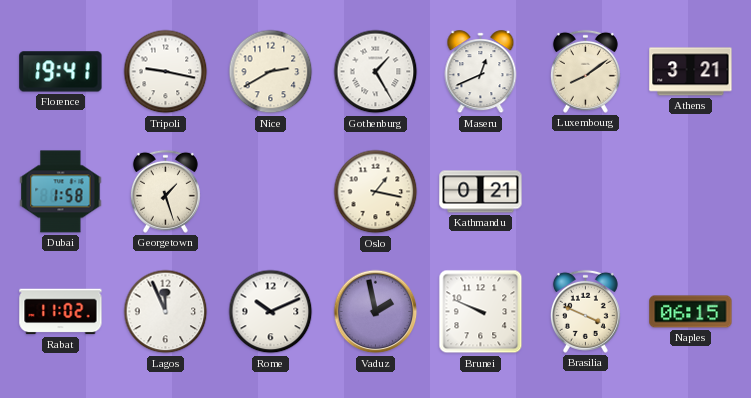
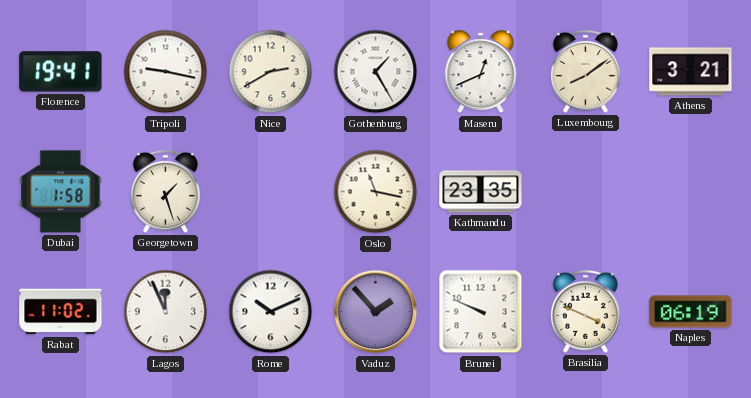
Oslo: 1:17 -> 11:17 (376, 192)
Kathmandu: 0:21 -> 23:35 (481, 192)
Vaduz: 1:58 -> 1:53 (376, 312)
Naples: 06:15 -> 06:19 (691, 312)
